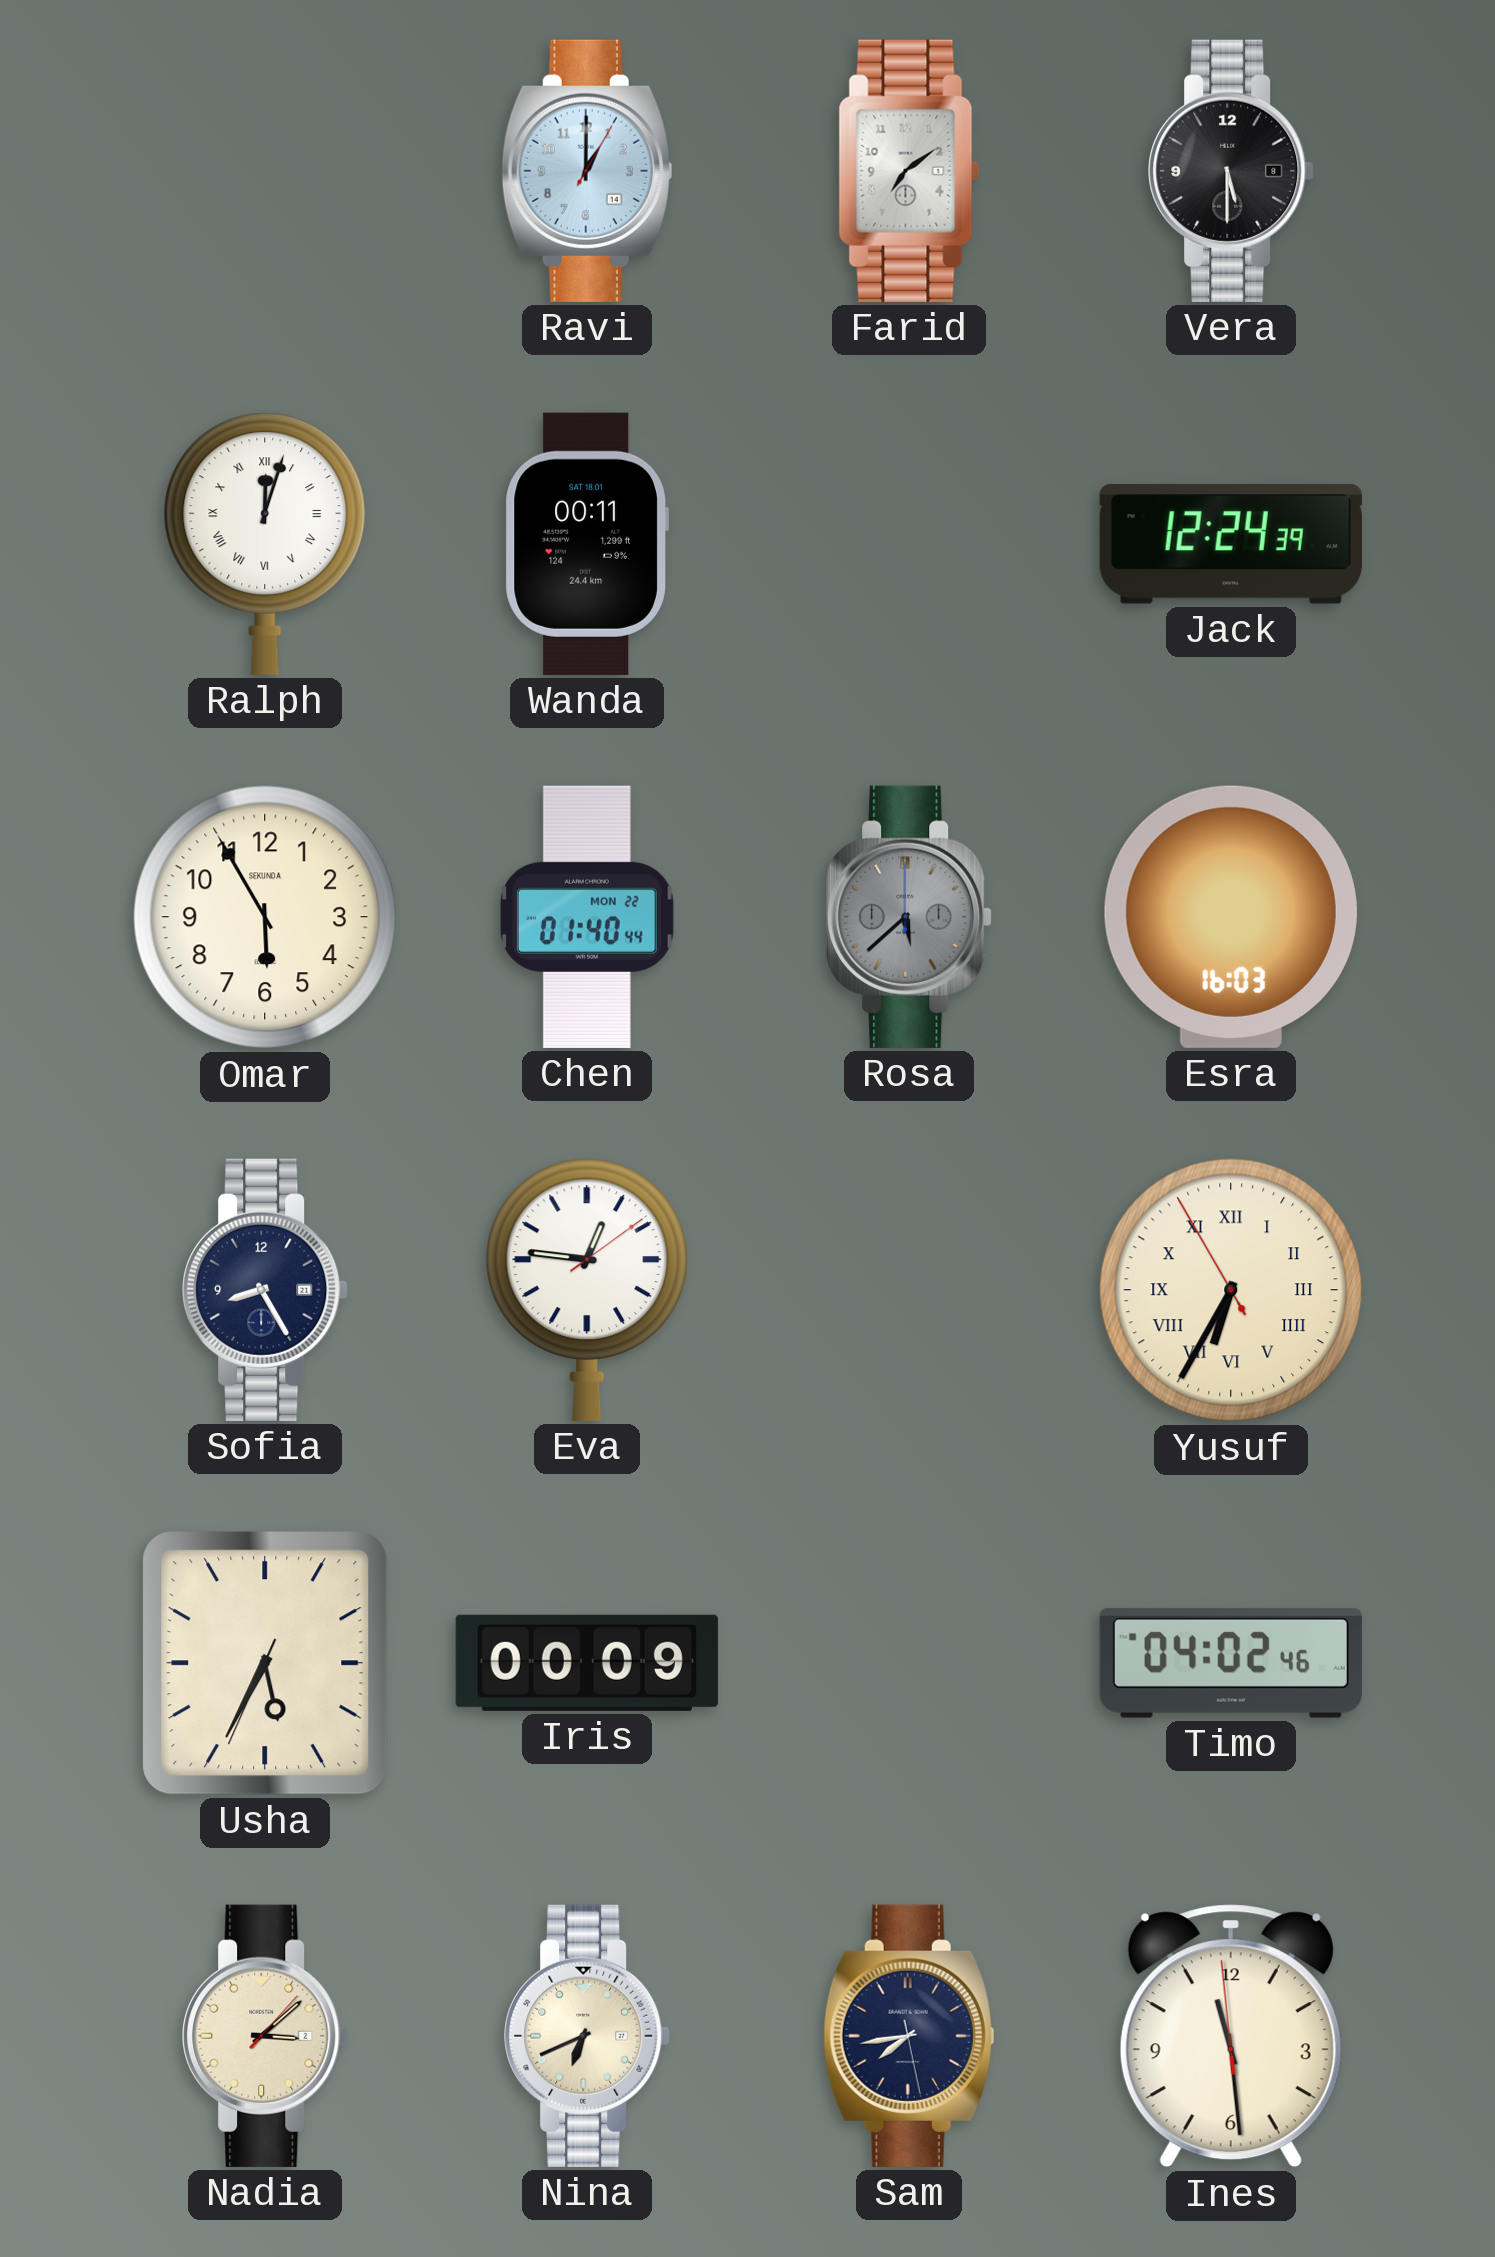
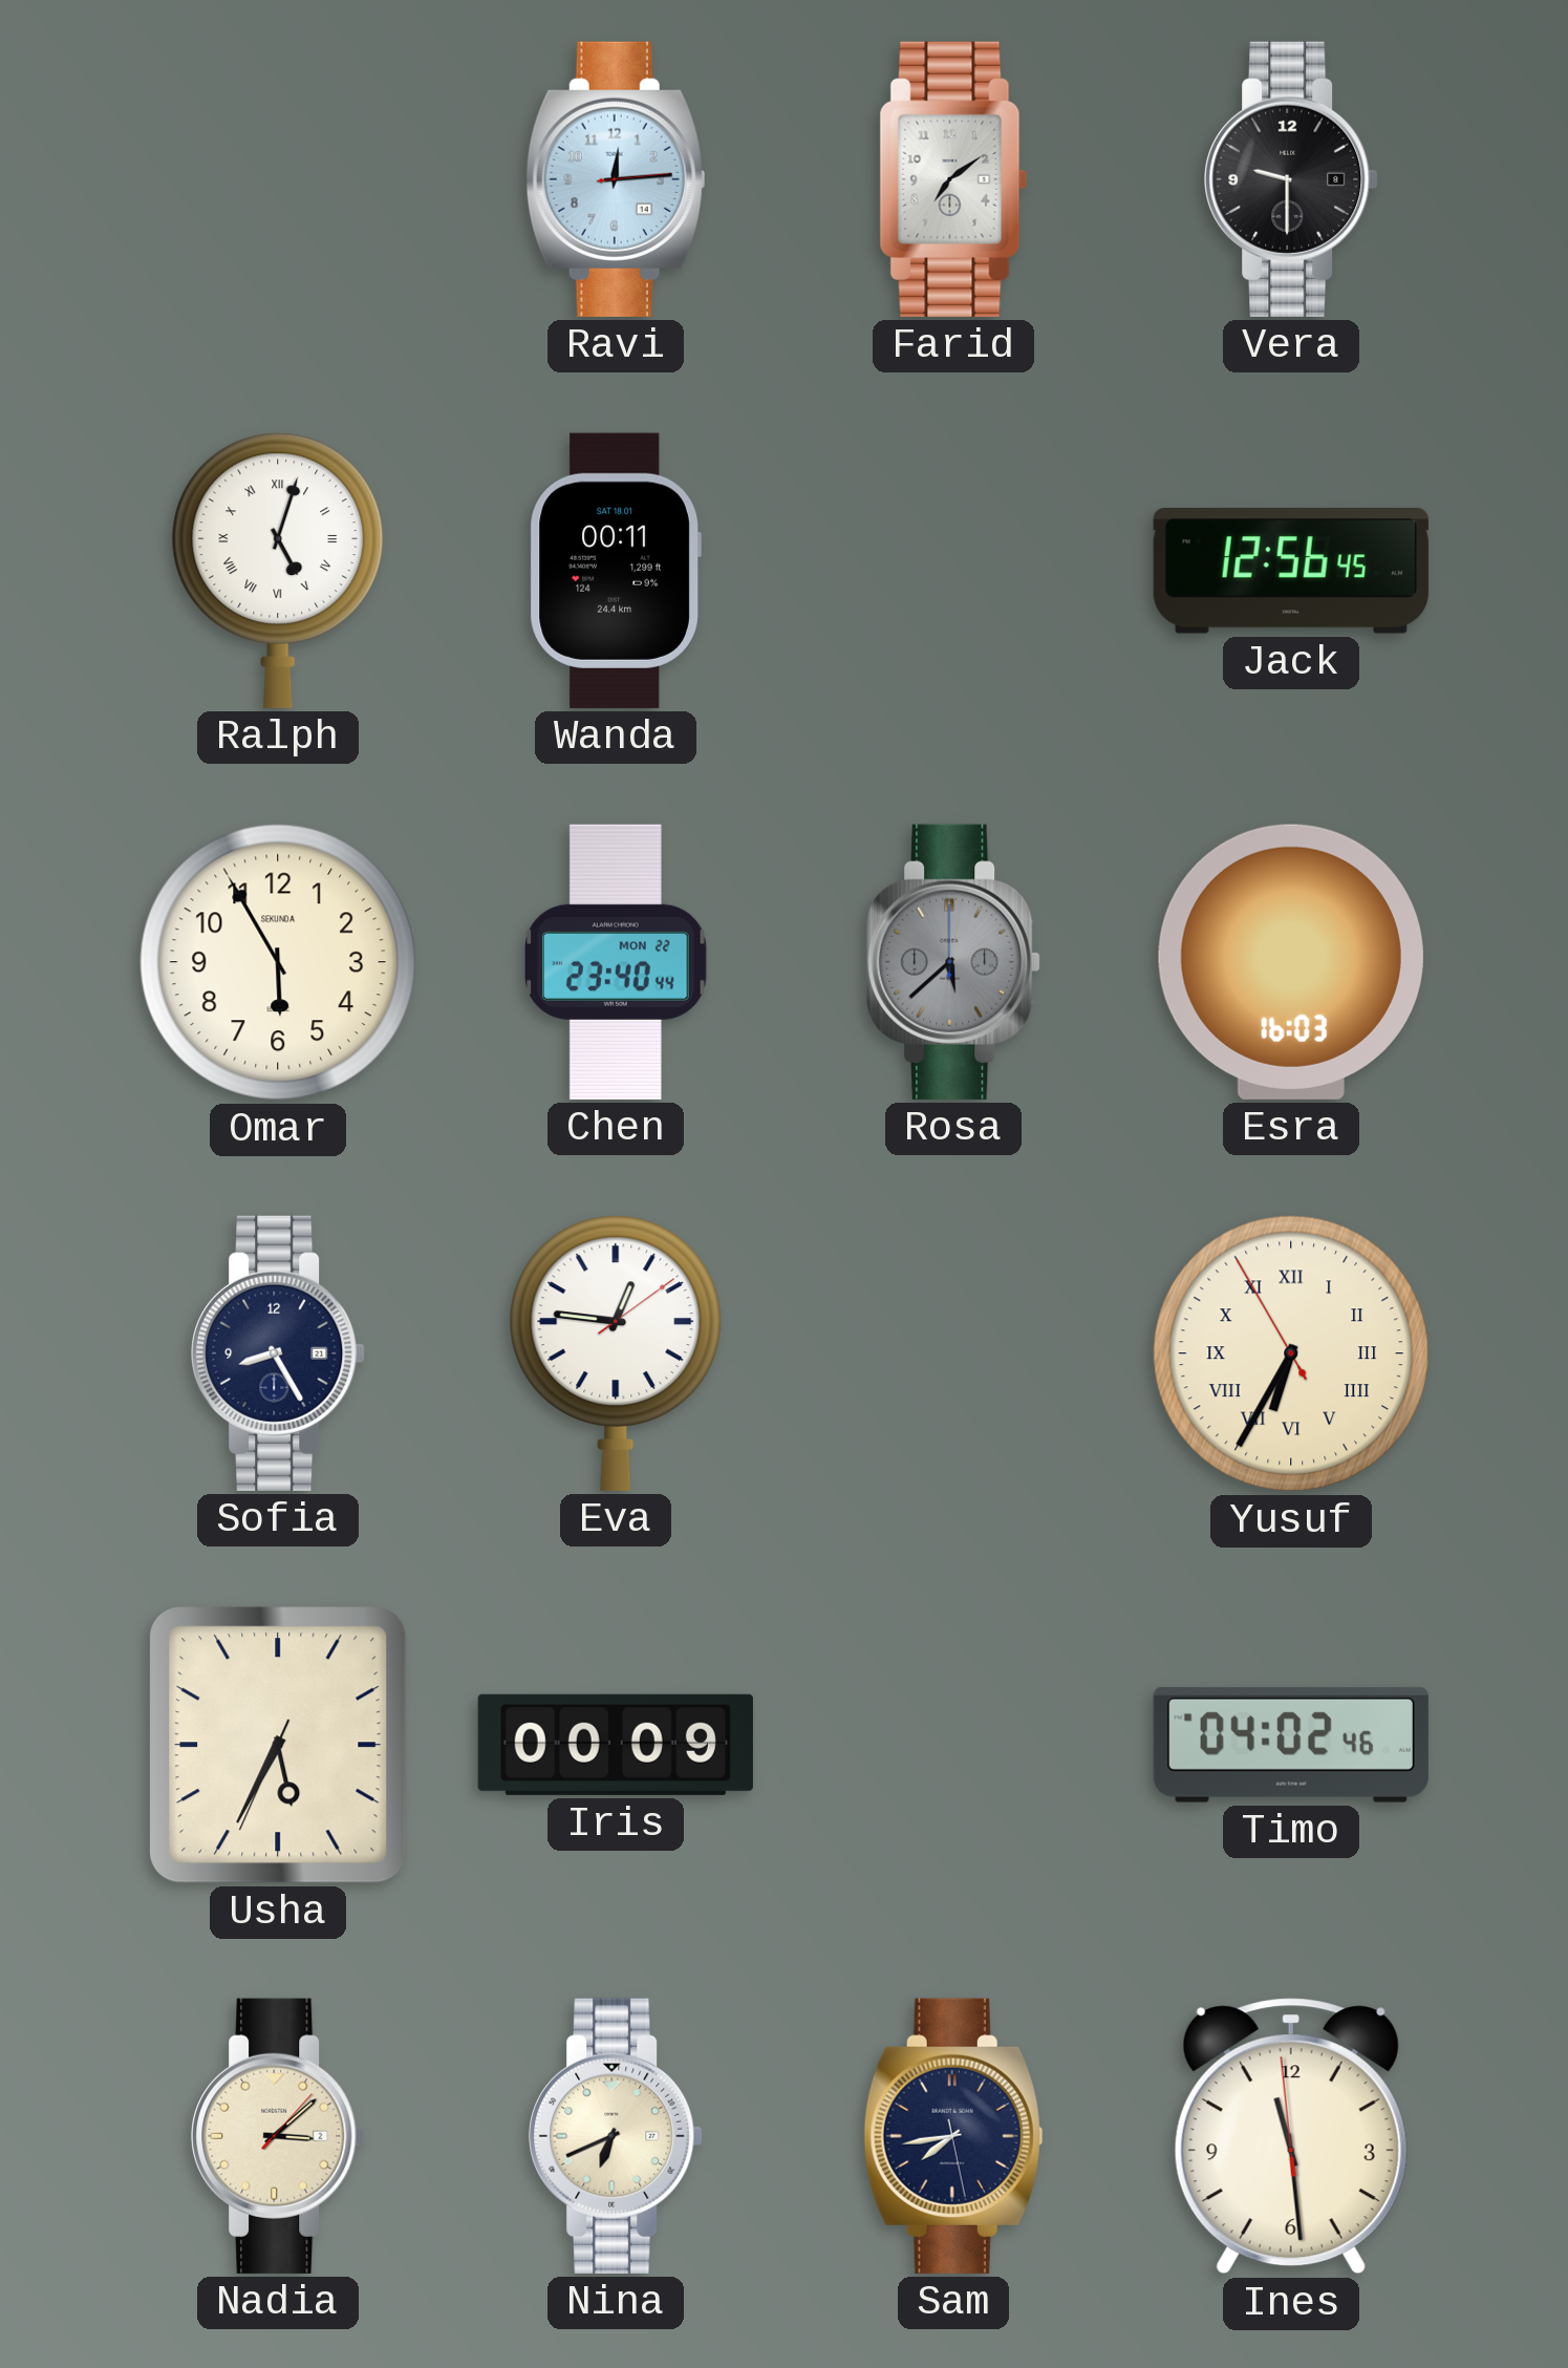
Ravi: 1:00 -> 12:14 (616, 179)
Vera: 5:30 -> 9:30 (1291, 179)
Ralph: 12:03 -> 5:03 (278, 571)
Jack: 12:24 -> 12:56 (1291, 572)
Chen: 01:40 -> 23:40 (616, 962)
